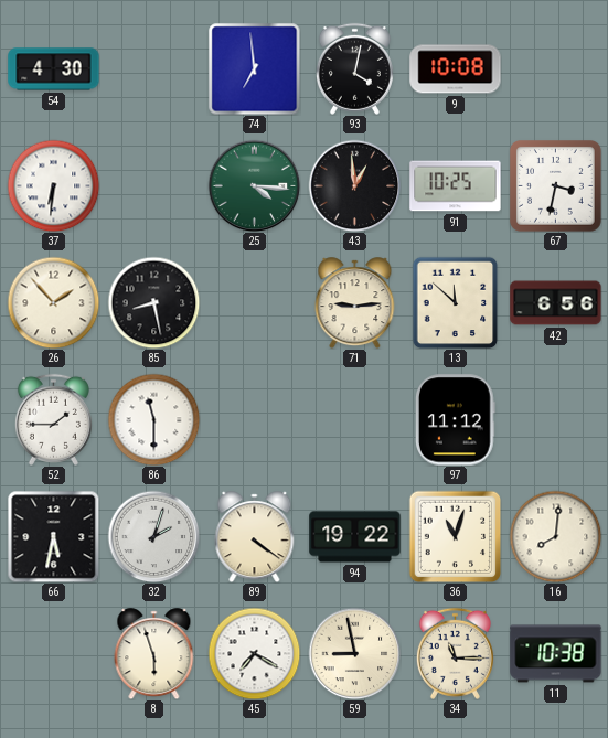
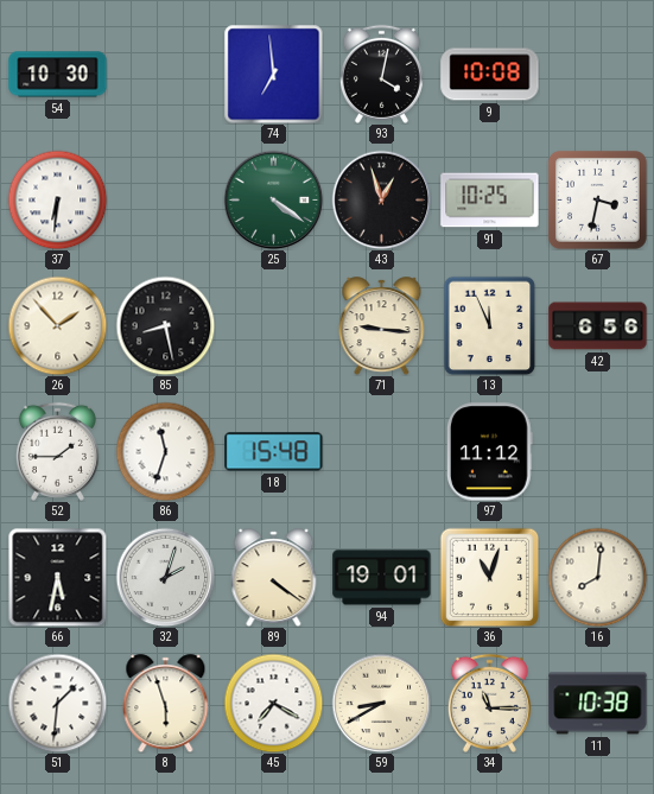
54: 4:30 -> 10:30 (58, 75)
25: 4:16 -> 4:21 (273, 199)
43: 12:59 -> 12:57 (381, 199)
71: 9:14 -> 9:16 (382, 326)
13: 11:52 -> 11:56 (490, 325)
86: 11:30 -> 11:33 (165, 451)
18: none -> 15:48 (274, 452)
94: 19:22 -> 19:01 (382, 578)
51: none -> 1:31 (57, 703)
59: 8:58 -> 8:40 (381, 703)
